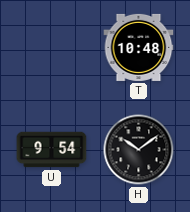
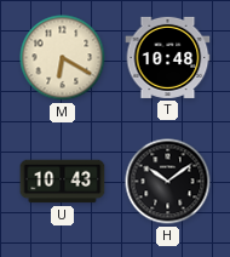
M: none -> 6:20 (63, 58)
U: 9:54 -> 10:43 (63, 182)
